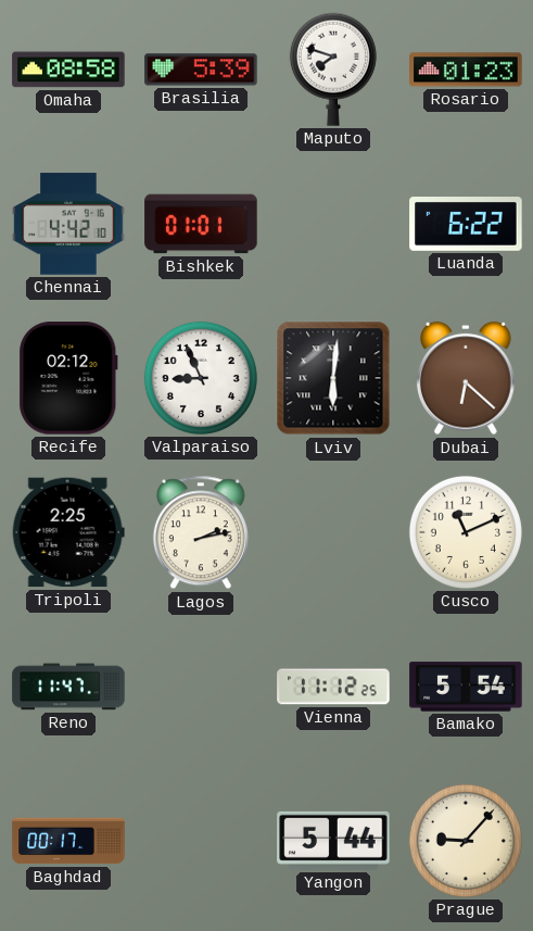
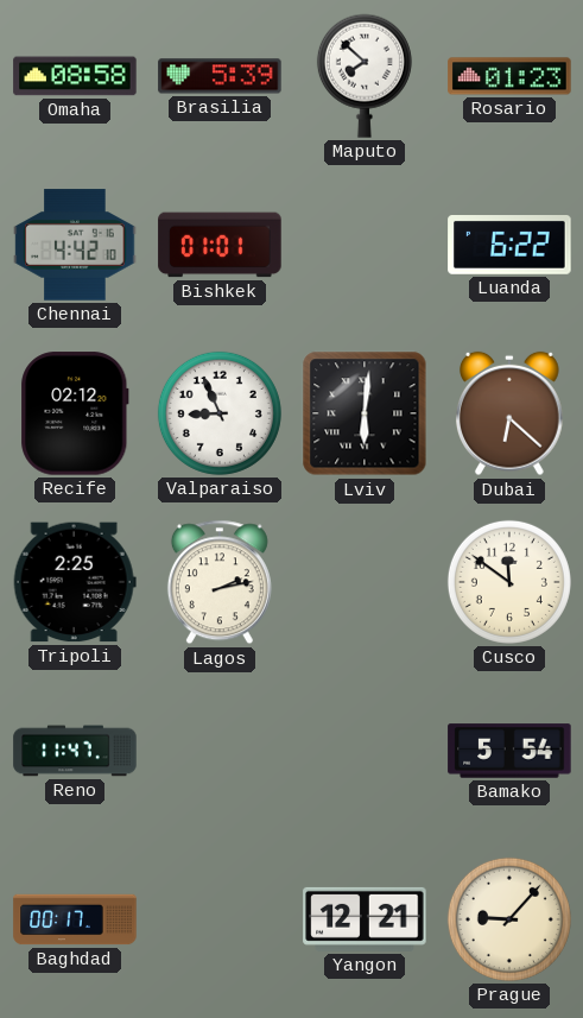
Maputo: 7:48 -> 7:52 (365, 76)
Cusco: 11:11 -> 11:51 (509, 582)
Vienna: 11:12 -> none (333, 687)
Yangon: 5:44 -> 12:21 (365, 919)
